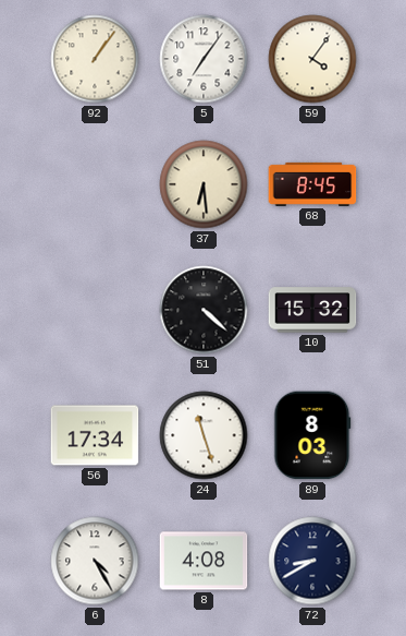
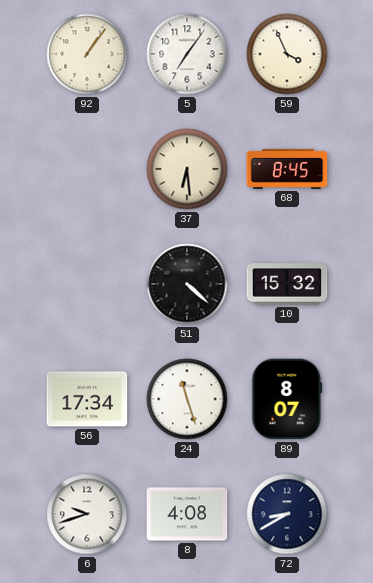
59: 4:06 -> 3:56 (287, 54)
89: 8:03 -> 8:07 (287, 399)
6: 4:25 -> 9:42 (87, 514)
